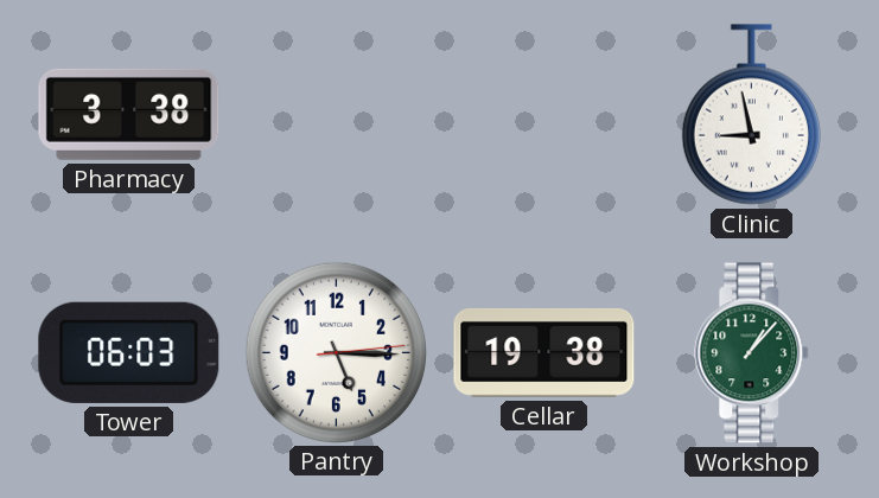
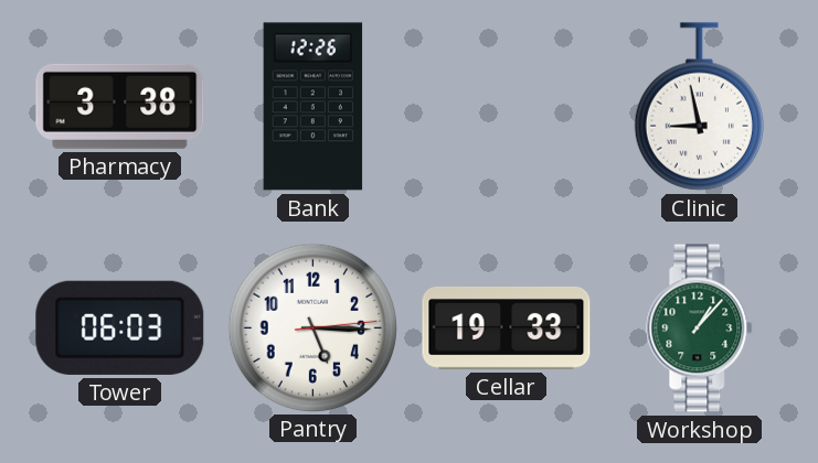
Bank: none -> 12:26 (314, 107)
Cellar: 19:38 -> 19:33 (507, 327)
